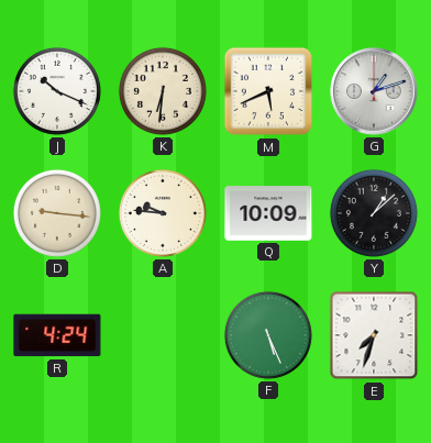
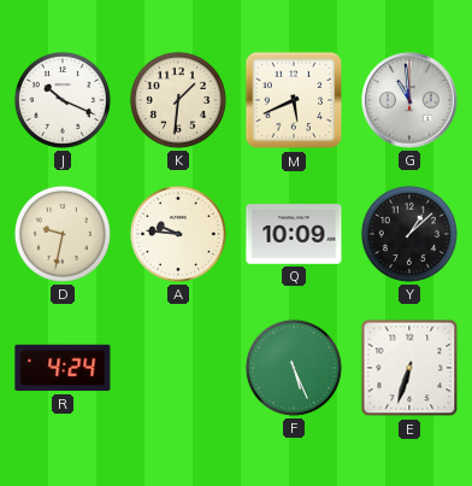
K: 6:31 -> 1:31 (178, 100)
G: 1:12 -> 10:59 (409, 100)
D: 9:16 -> 9:32 (63, 234)
E: 7:33 -> 6:33 (409, 368)
